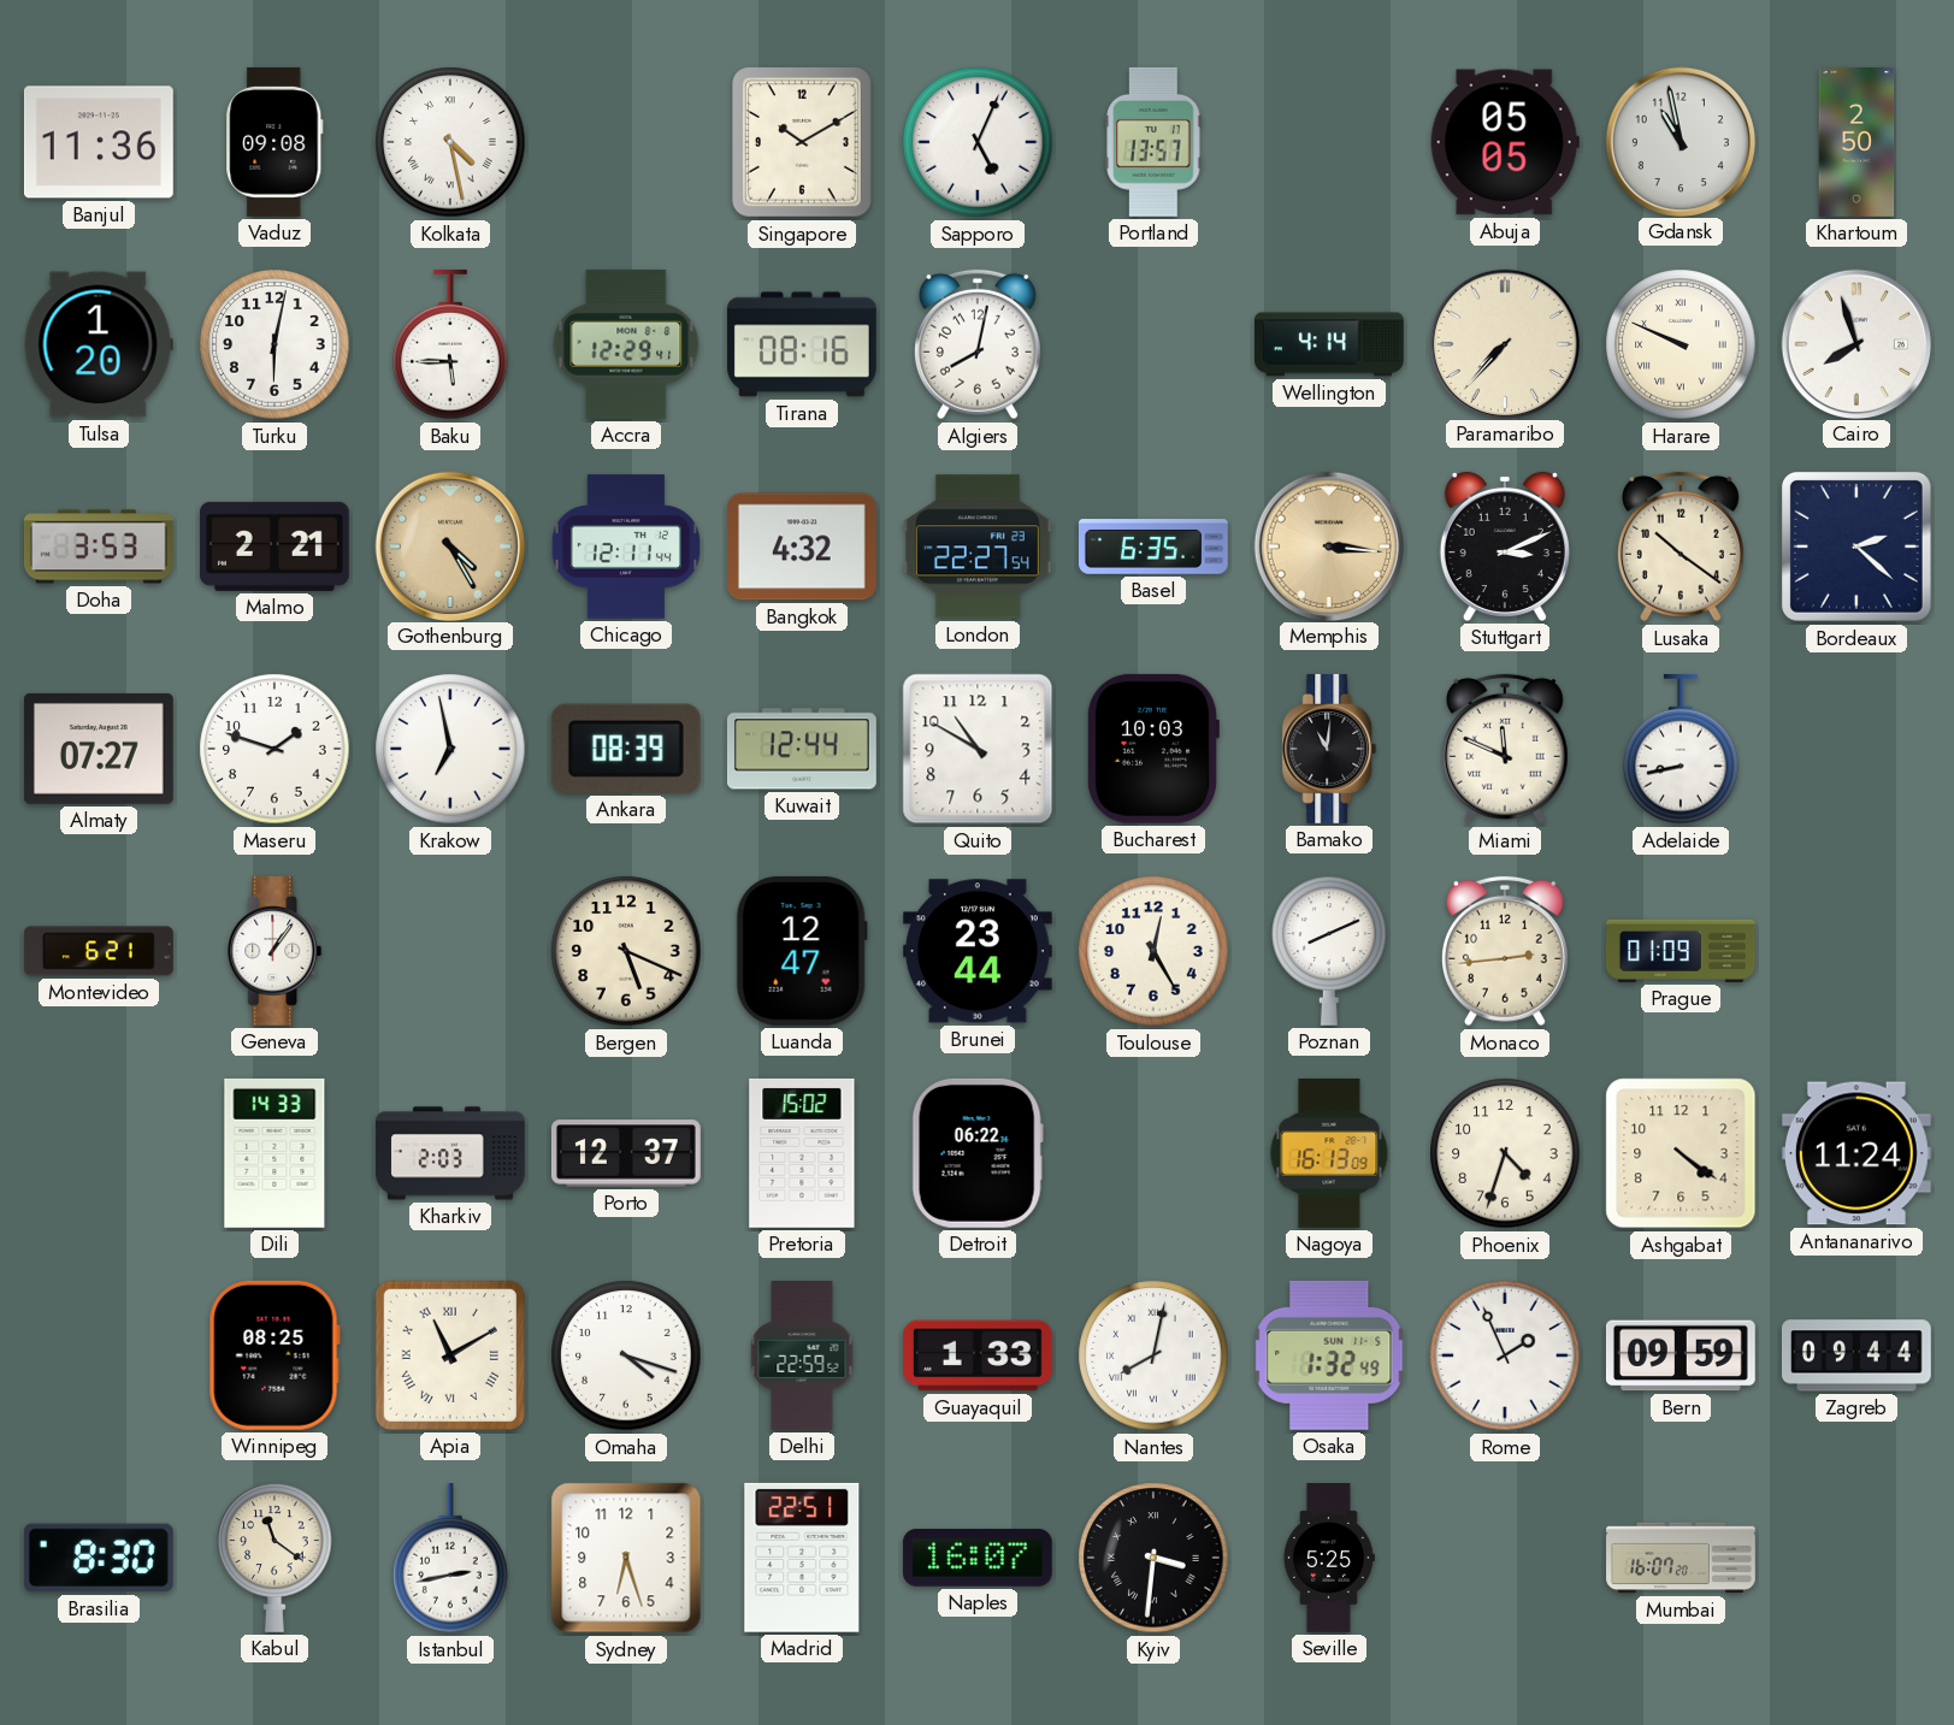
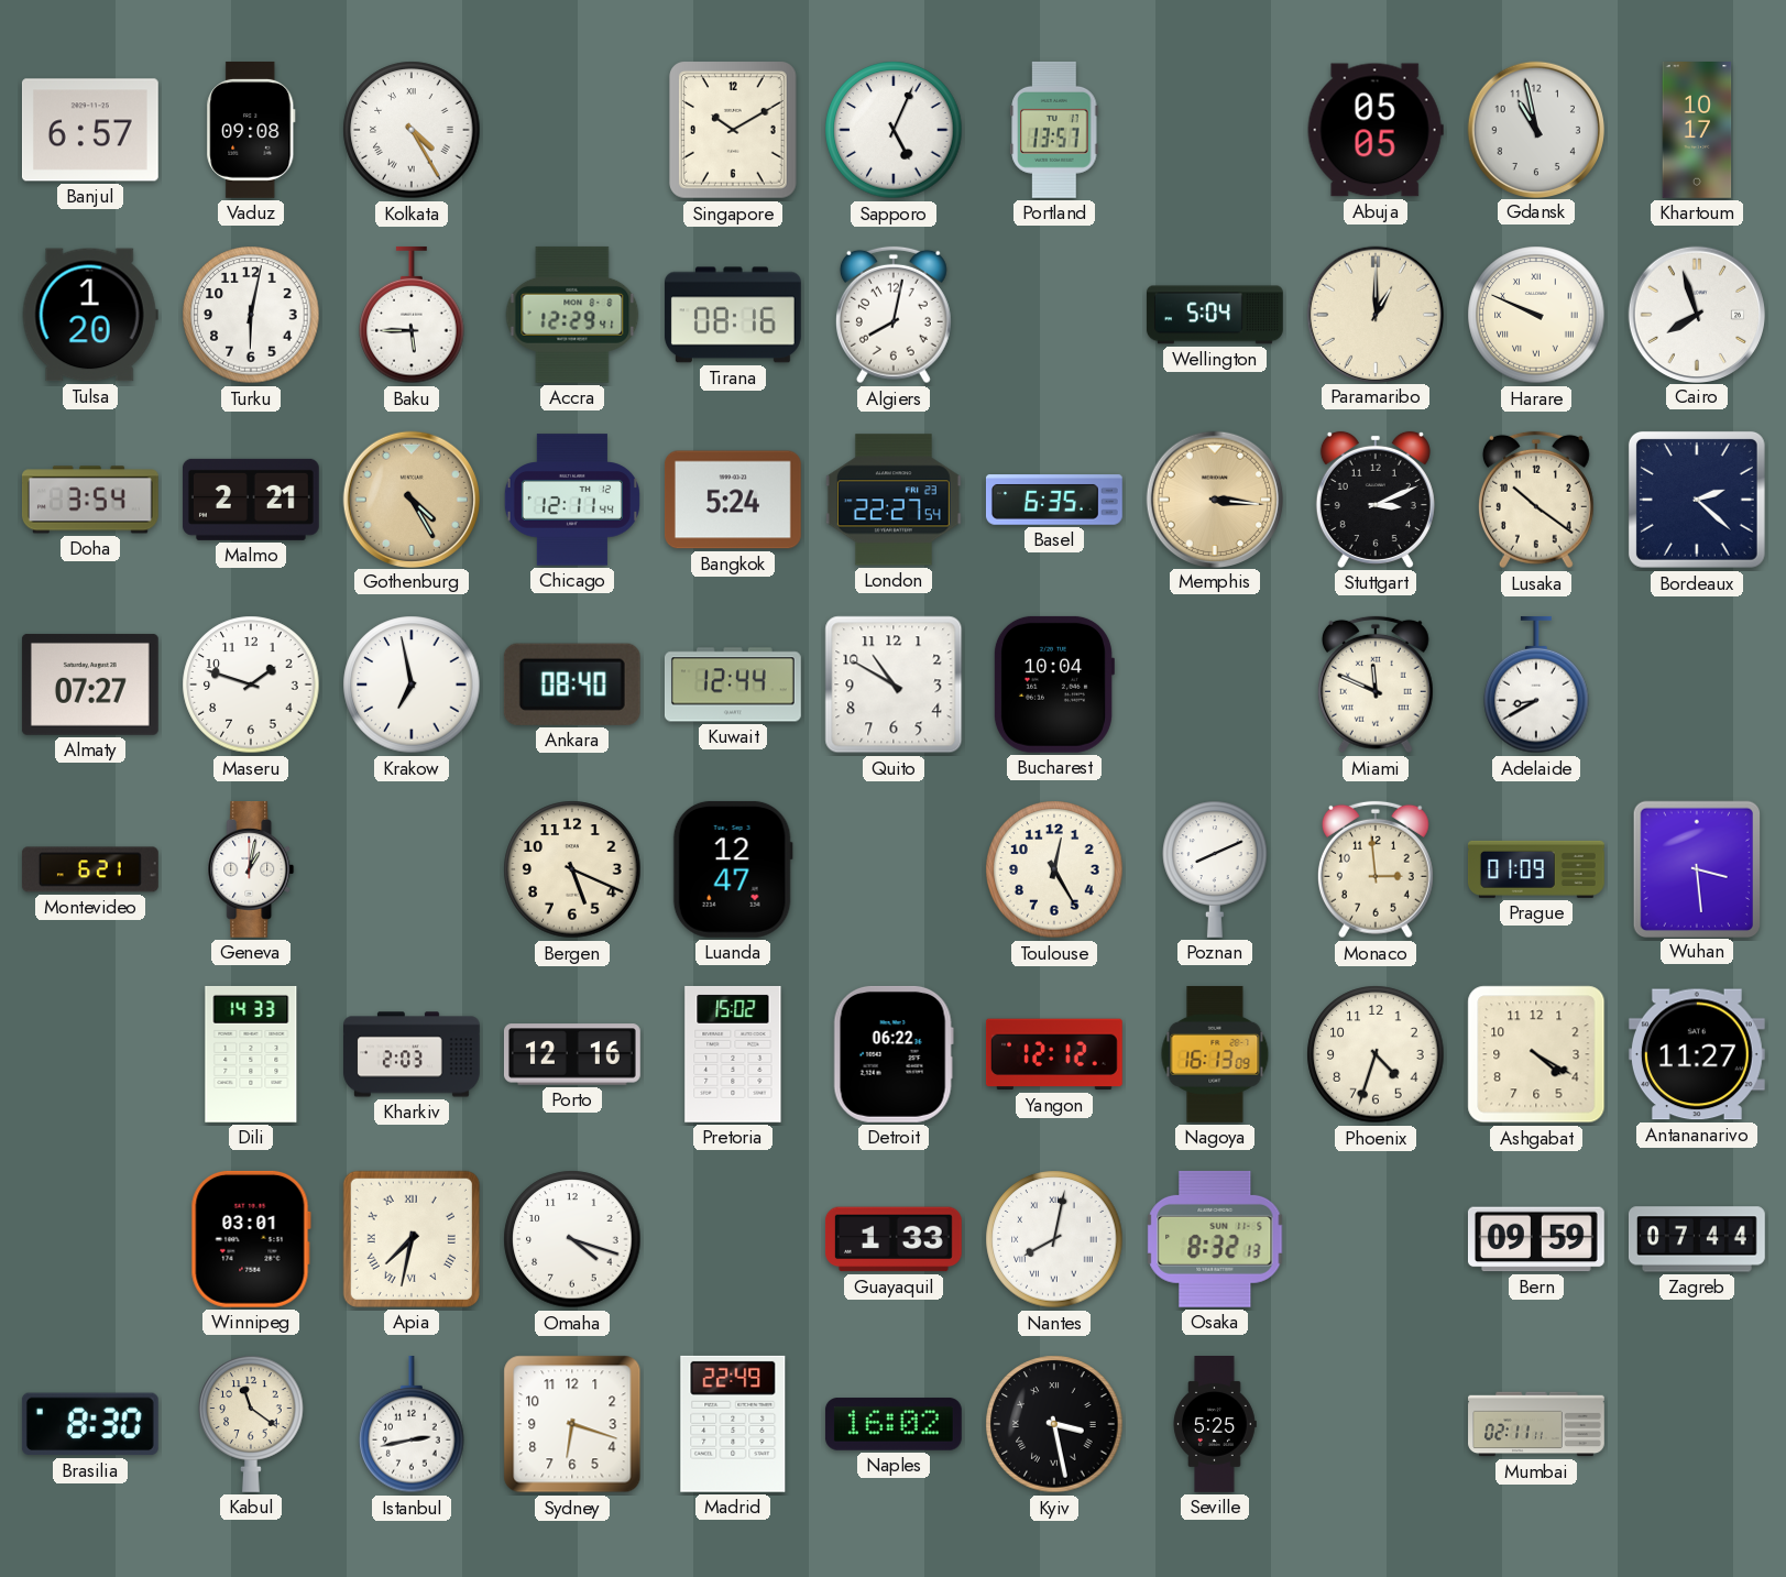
Banjul: 11:36 -> 6:57 (90, 130)
Kolkata: 4:28 -> 4:25 (412, 130)
Khartoum: 2:50 -> 10:17 (1697, 131)
Wellington: 4:14 -> 5:04 (1215, 315)
Paramaribo: 7:37 -> 1:00 (1374, 314)
Doha: 3:53 -> 3:54 (90, 500)
Bangkok: 4:32 -> 5:24 (733, 500)
Ankara: 08:39 -> 08:40 (572, 685)
Bucharest: 10:03 -> 10:04 (1053, 685)
Bamako: 11:01 -> none (1329, 749)
Adelaide: 8:43 -> 8:40 (1536, 685)
Geneva: 1:06 -> 1:02 (251, 869)
Brunei: 23:44 -> none (978, 951)
Monaco: 2:44 -> 2:59 (1376, 869)
Wuhan: none -> 3:29 (1696, 868)
Porto: 12:37 -> 12:16 (572, 1054)
Yangon: none -> 12:12 (1054, 1054)
Ashgabat: 4:21 -> 4:20 (1536, 1054)
Antananarivo: 11:24 -> 11:27 (1697, 1054)
Winnipeg: 08:25 -> 03:01 (251, 1239)
Apia: 11:10 -> 7:32 (412, 1239)
Delhi: 22:59 -> none (802, 1357)
Osaka: 1:32 -> 8:32 (1215, 1239)
Rome: 1:56 -> none (1505, 1355)
Zagreb: 09:44 -> 07:44 (1697, 1239)
Sydney: 6:27 -> 6:18 (572, 1424)
Madrid: 22:51 -> 22:49 (733, 1424)
Naples: 16:07 -> 16:02 (894, 1424)
Kyiv: 3:31 -> 3:28 (1054, 1424)
Mumbai: 16:07 -> 02:11 (1536, 1424)
